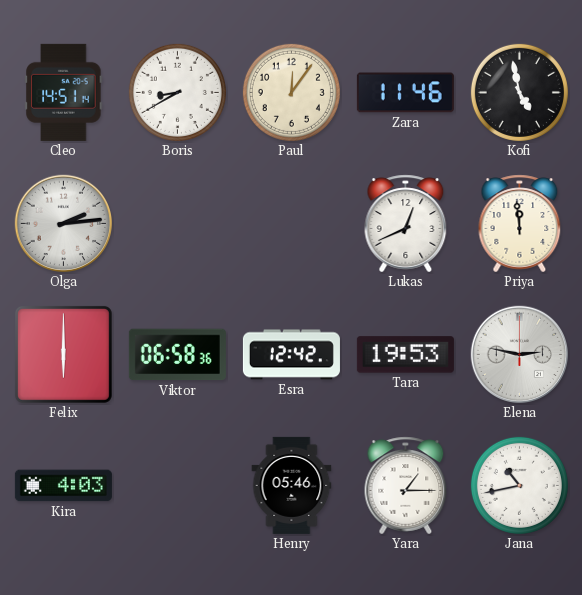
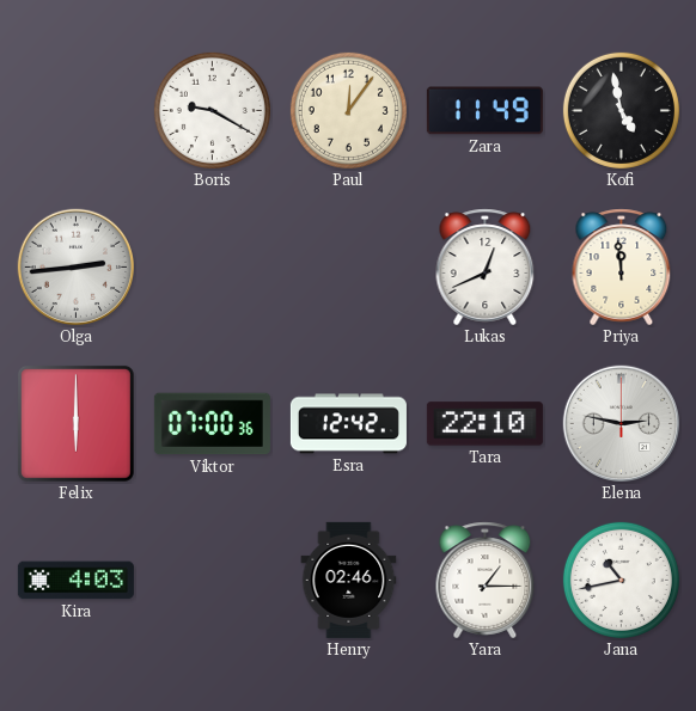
Cleo: 14:51 -> none (64, 92)
Boris: 8:40 -> 9:20 (212, 110)
Zara: 11:46 -> 11:49 (484, 111)
Olga: 2:14 -> 2:44 (77, 268)
Viktor: 06:58 -> 07:00 (212, 424)
Tara: 19:53 -> 22:10 (484, 424)
Henry: 05:46 -> 02:46 (349, 580)
